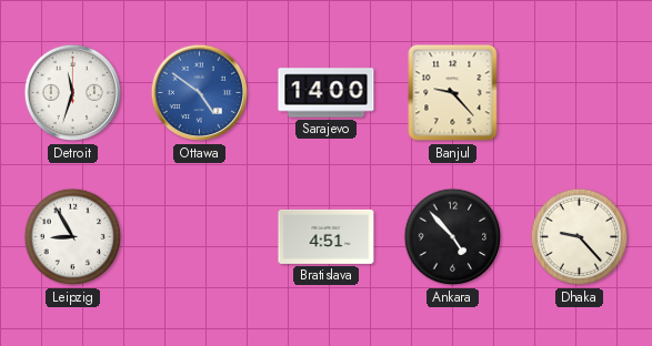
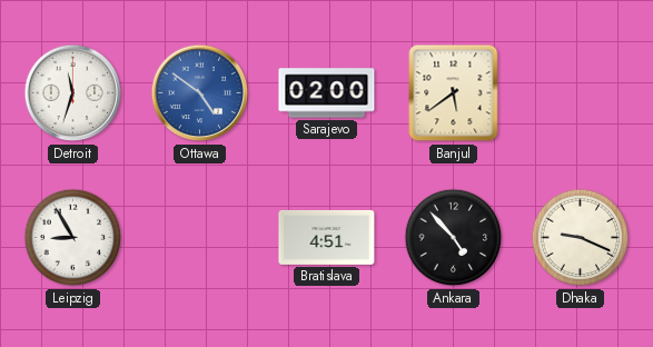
Sarajevo: 14:00 -> 02:00 (327, 93)
Banjul: 9:23 -> 5:39 (454, 93)
Dhaka: 9:23 -> 9:19 (581, 238)
